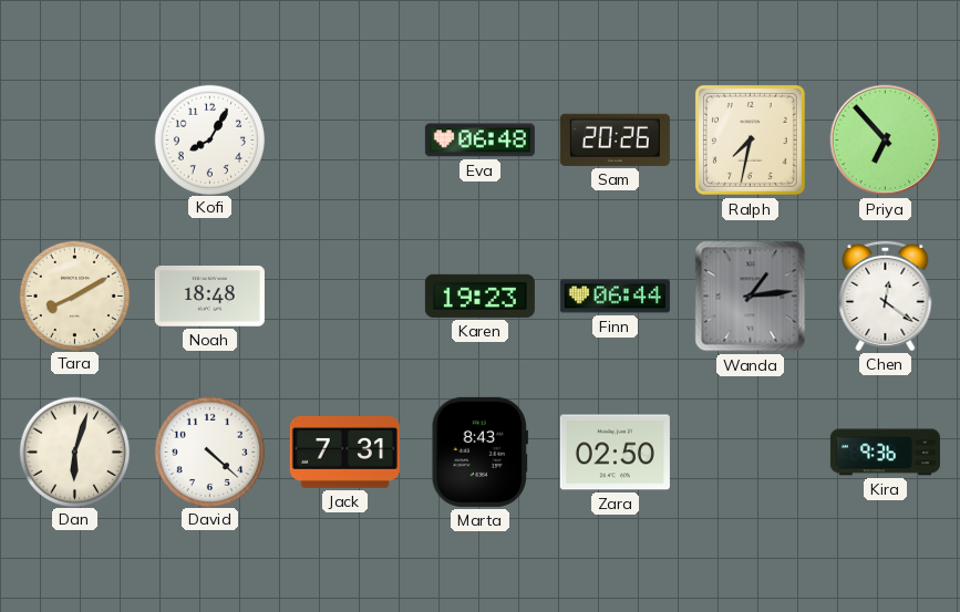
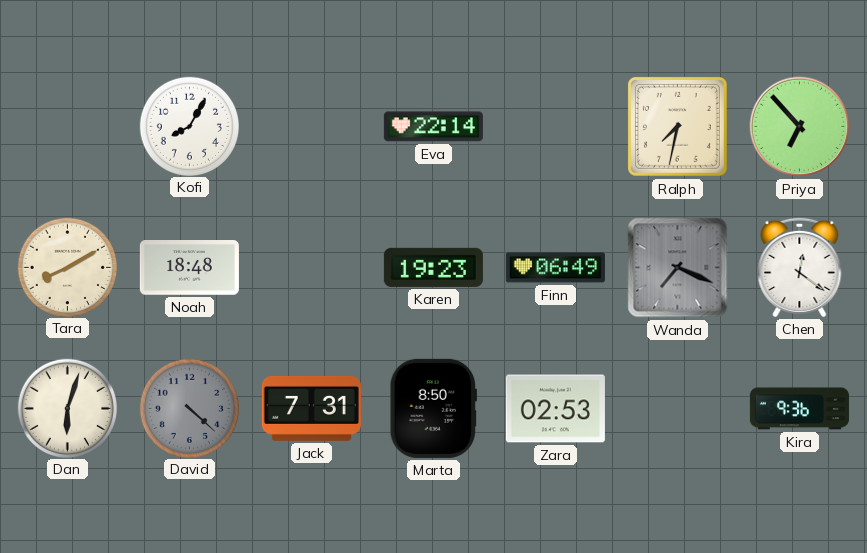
Eva: 06:48 -> 22:14 (433, 127)
Sam: 20:26 -> none (615, 139)
Finn: 06:44 -> 06:49 (555, 268)
Wanda: 1:14 -> 7:19 (678, 268)
David dial: white -> grey (189, 408)
Marta: 8:43 -> 8:50 (433, 408)
Zara: 02:50 -> 02:53 (555, 409)
